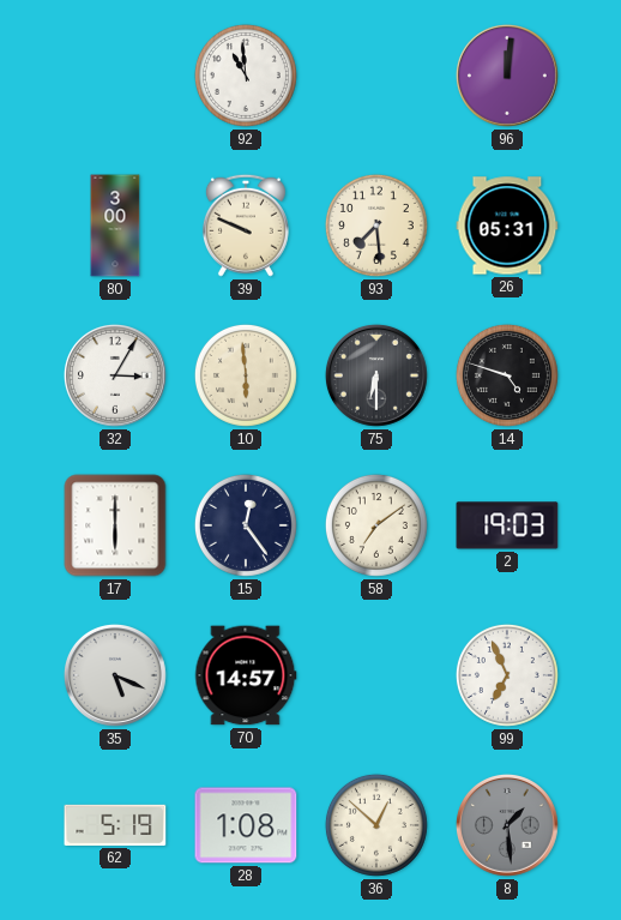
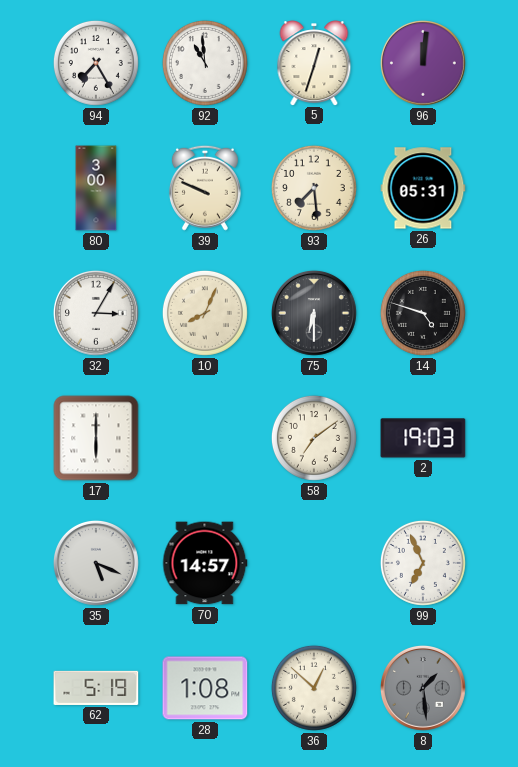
94: none -> 7:25 (96, 63)
5: none -> 12:33 (314, 63)
10: 5:59 -> 8:04 (205, 313)
15: 12:24 -> none (246, 525)
